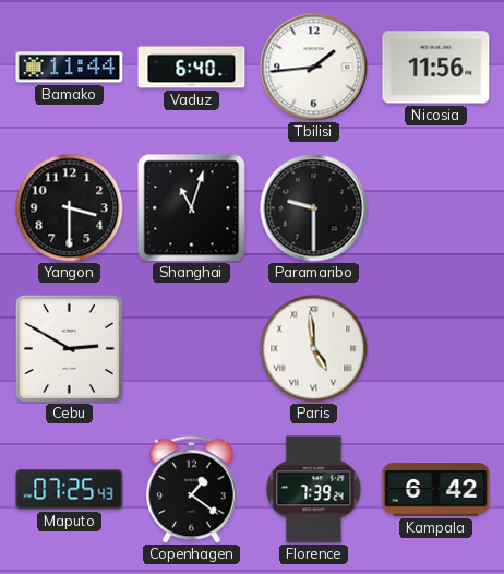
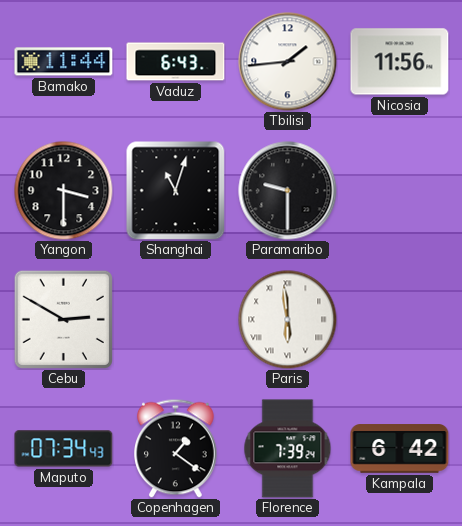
Vaduz: 6:40 -> 6:43 (176, 62)
Paris: 4:59 -> 5:59 (288, 320)
Maputo: 07:25 -> 07:34 (64, 449)
